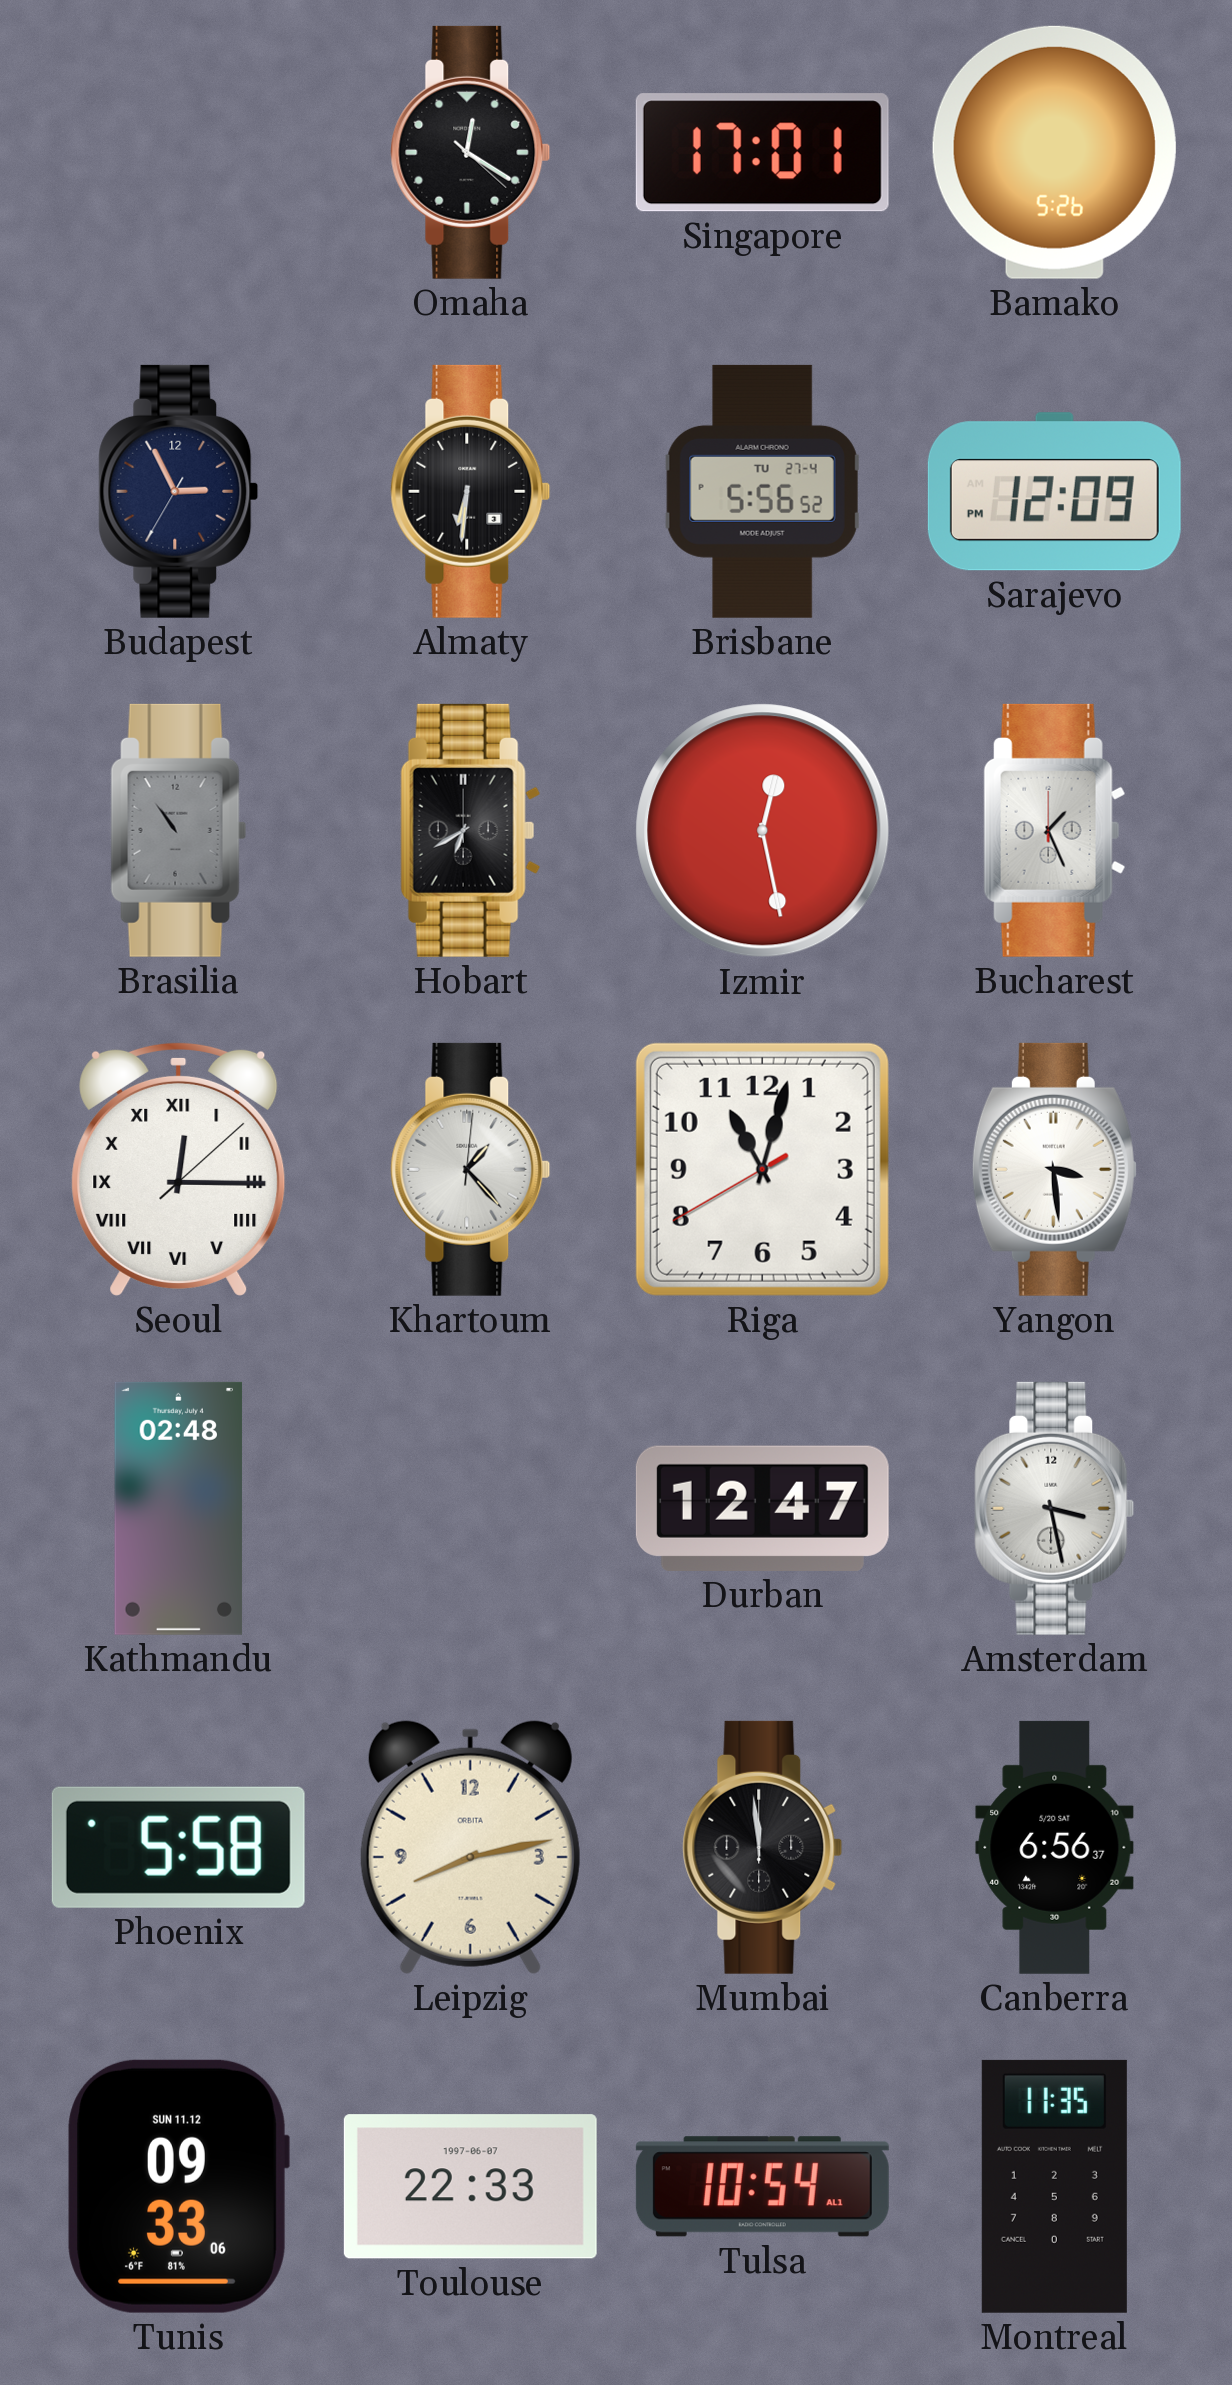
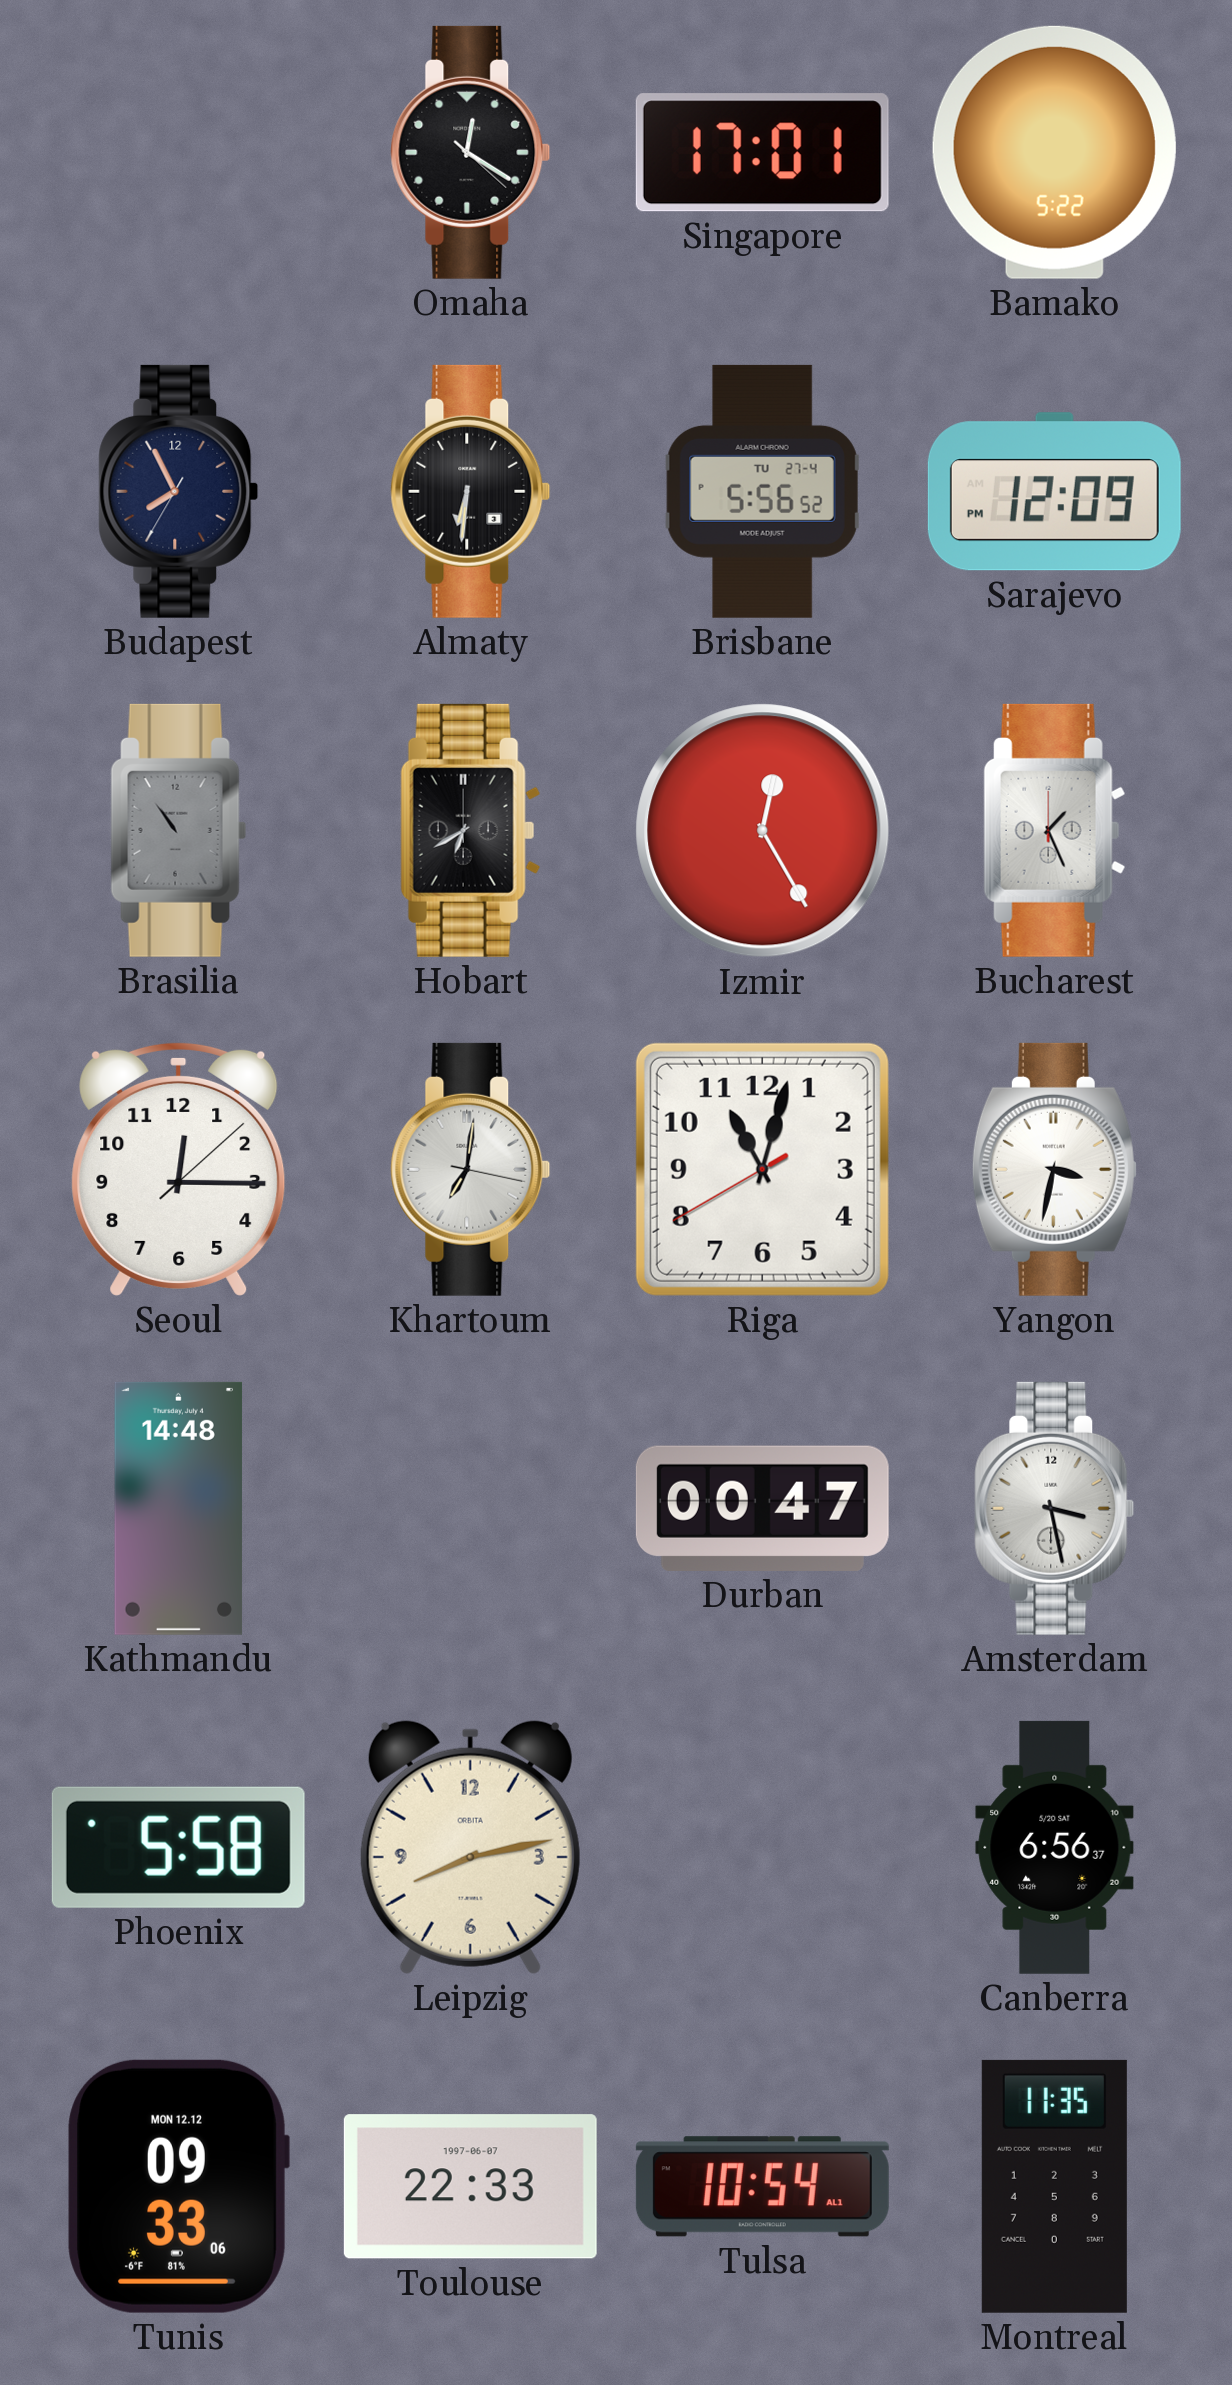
Bamako: 5:26 -> 5:22 (1054, 152)
Budapest: 2:55 -> 7:55 (179, 491)
Izmir: 12:28 -> 12:25 (763, 831)
Seoul numerals: Roman -> Arabic (179, 1169)
Khartoum: 1:23 -> 7:01 (471, 1169)
Yangon: 3:29 -> 3:32 (1054, 1169)
Kathmandu: 02:48 -> 14:48 (179, 1508)
Durban: 12:47 -> 00:47 (762, 1508)
Mumbai: 11:59 -> none (763, 1847)
Tunis date: SUN 11.12 -> MON 12.12 (178, 2186)
